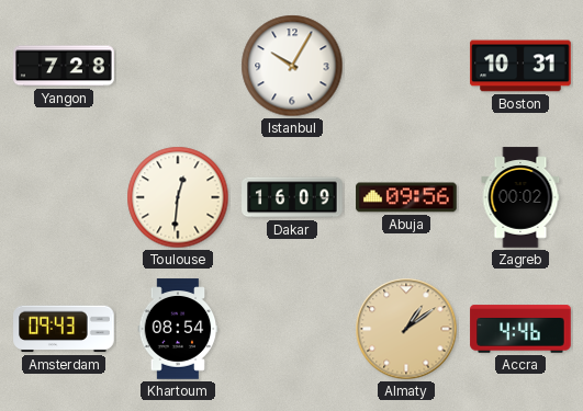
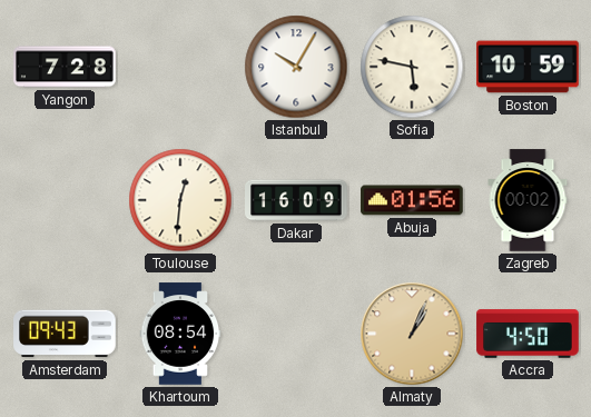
Sofia: none -> 5:47 (412, 67)
Boston: 10:31 -> 10:59 (528, 67)
Abuja: 09:56 -> 01:56 (412, 200)
Almaty: 1:09 -> 1:04 (412, 334)
Accra: 4:46 -> 4:50 (528, 334)
